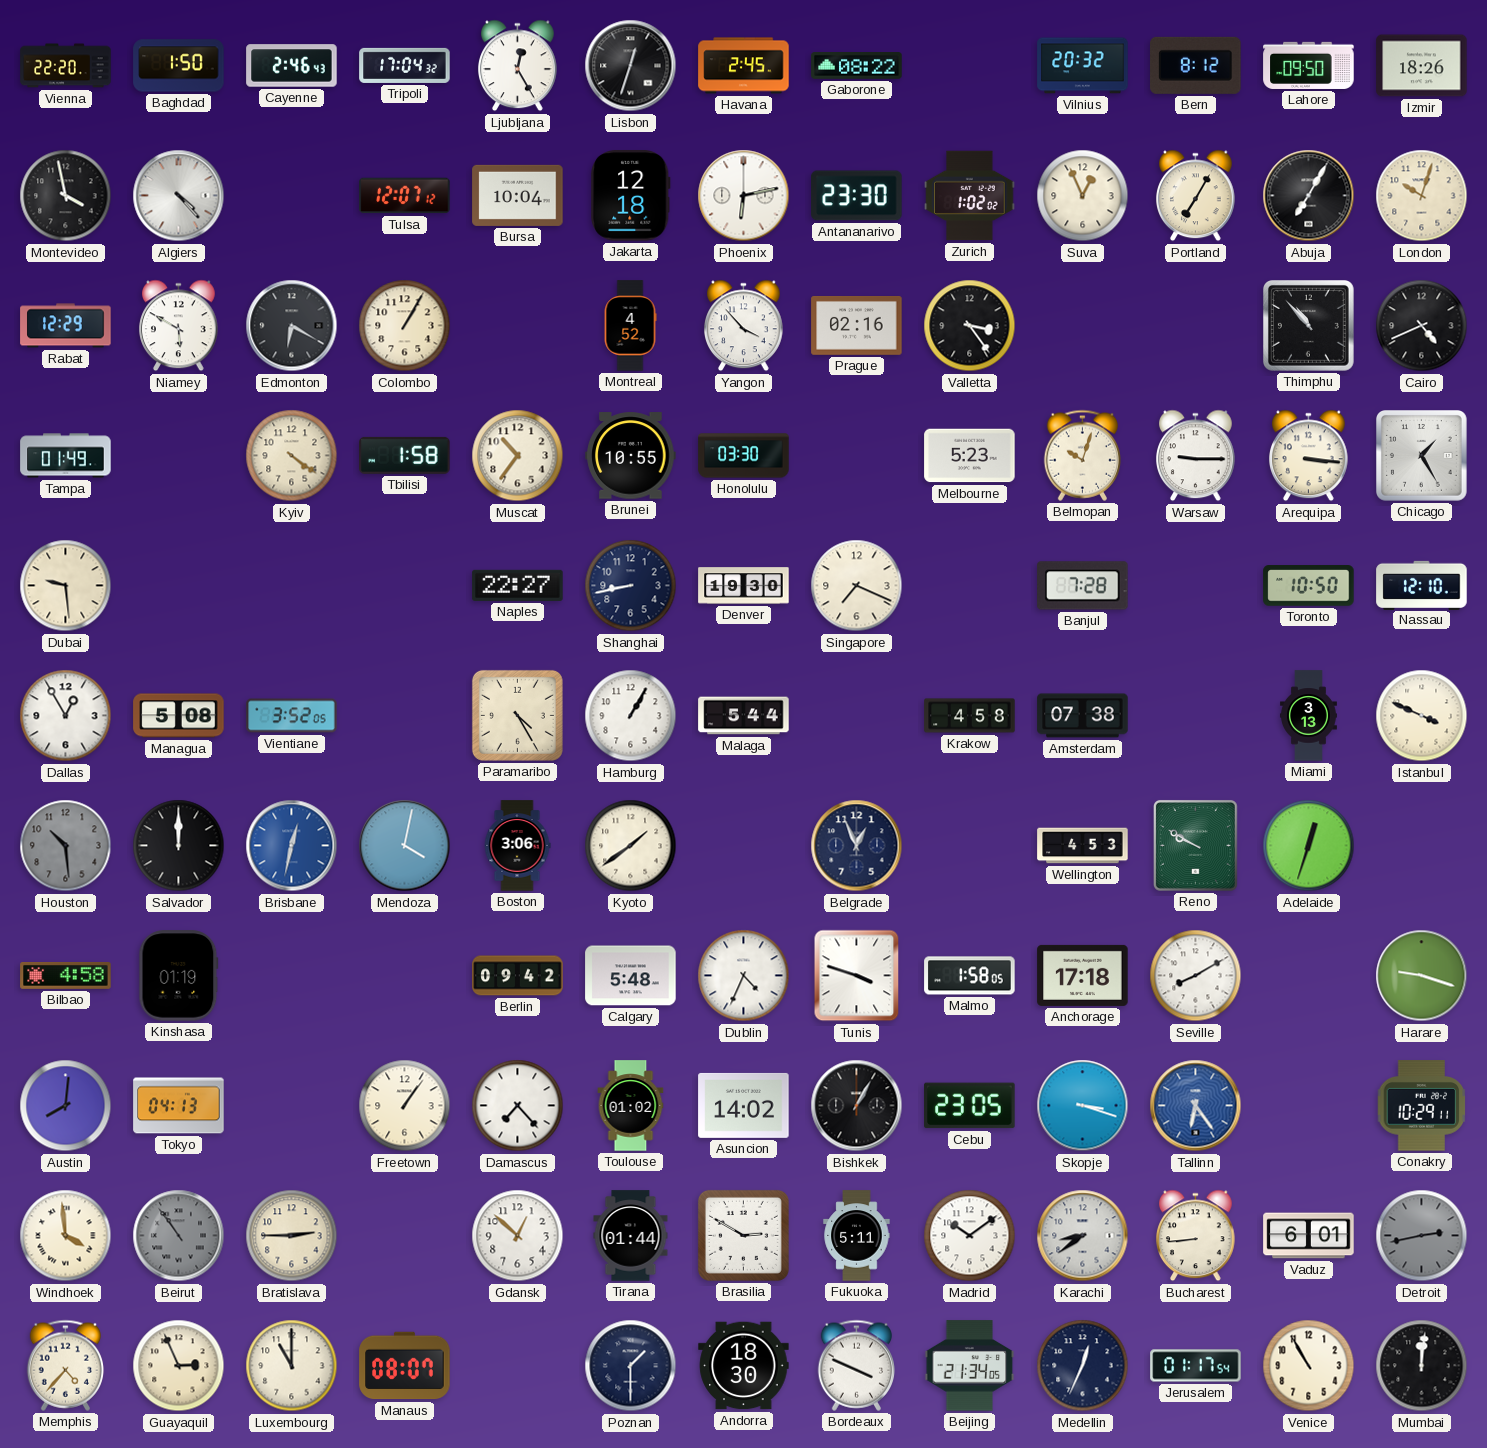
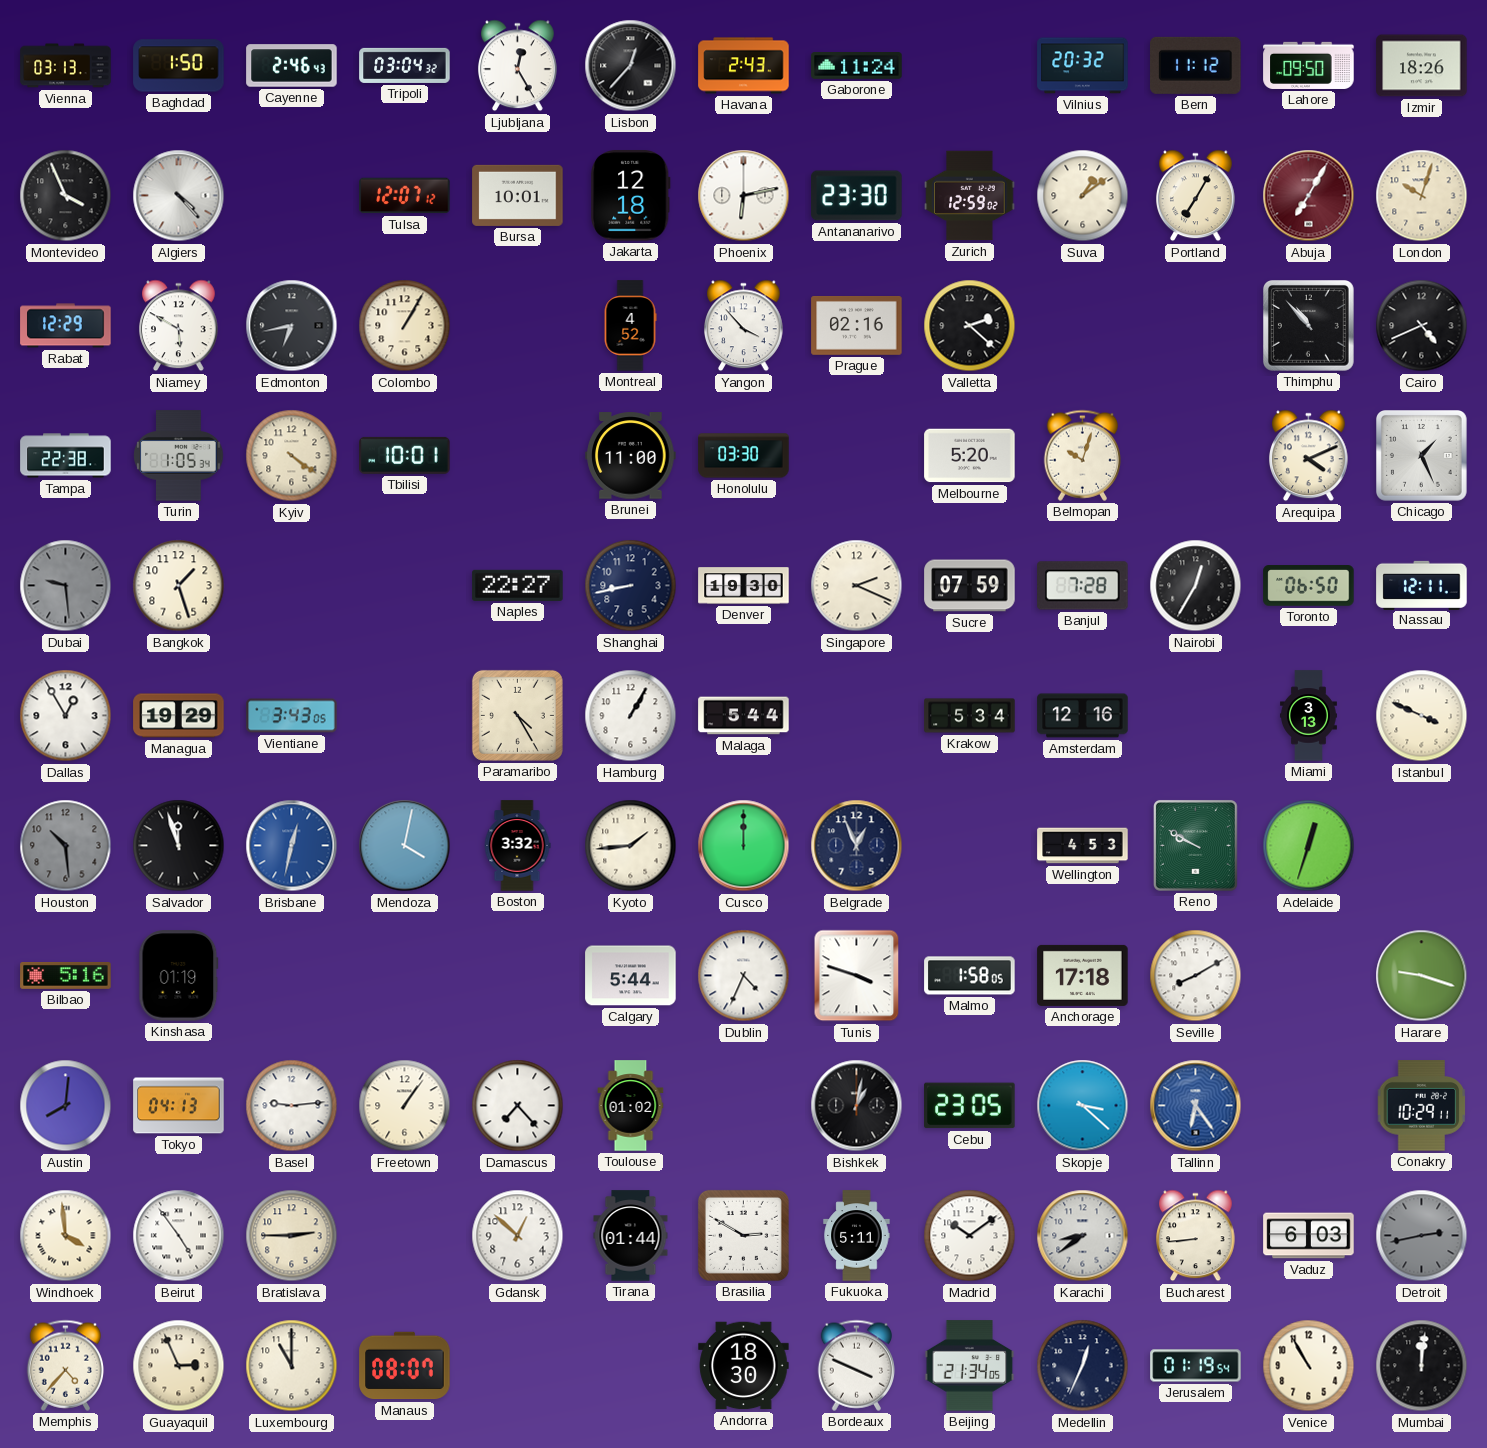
Vienna: 22:20 -> 03:13 (66, 66)
Tripoli: 17:04 -> 03:04 (405, 65)
Lisbon: 12:33 -> 12:37 (631, 66)
Havana: 2:45 -> 2:43 (744, 66)
Gaborone: 08:22 -> 11:24 (857, 66)
Bern: 8:12 -> 11:12 (1196, 65)
Montevideo: 3:58 -> 3:56 (66, 196)
Bursa: 10:04 -> 10:01 (518, 195)
Zurich: 1:02 -> 12:59 (970, 196)
Suva: 12:56 -> 1:09 (1083, 196)
Abuja dial: black -> burgundy (1309, 196)
Edmonton: 6:20 -> 6:43 (292, 326)
Valletta: 3:24 -> 2:22 (970, 326)
Tampa: 01:49 -> 22:38 (66, 456)
Turin: none -> 1:05 (179, 456)
Tbilisi: 1:58 -> 10:01 (405, 455)
Muscat: 10:36 -> none (518, 456)
Brunei: 10:55 -> 11:00 (631, 456)
Melbourne: 5:23 -> 5:20 (970, 456)
Warsaw: 9:15 -> none (1196, 456)
Arequipa: 3:16 -> 4:11 (1309, 456)
Chicago: 1:25 -> 1:26 (1422, 456)
Dubai dial: cream -> grey (66, 586)
Bangkok: none -> 1:27 (179, 586)
Singapore: 7:19 -> 2:19 (857, 586)
Sucre: none -> 07:59 (970, 586)
Nairobi: none -> 12:35 (1196, 586)
Toronto: 10:50 -> 06:50 (1309, 586)
Nassau: 12:10 -> 12:11 (1422, 585)
Managua: 5:08 -> 19:29 (179, 716)
Vientiane: 3:52 -> 3:43 (292, 716)
Krakow: 4:58 -> 5:34 (970, 716)
Amsterdam: 07:38 -> 12:16 (1083, 716)
Salvador: 12:00 -> 11:57 (179, 846)
Boston: 3:06 -> 3:32 (517, 846)
Kyoto: 1:39 -> 1:44 (631, 846)
Cusco: none -> 12:00 (744, 846)
Bilbao: 4:58 -> 5:16 (66, 976)
Berlin: 09:42 -> none (518, 976)
Calgary: 5:48 -> 5:44 (631, 976)
Basel: none -> 9:14 (292, 1106)
Asuncion: 14:02 -> none (744, 1105)
Bishkek: 1:05 -> 1:02 (857, 1106)
Skopje: 3:18 -> 3:22 (1083, 1106)
Beirut: 10:54 -> 4:54 (179, 1236)
Beirut dial: grey -> white (179, 1236)
Vaduz: 6:01 -> 6:03 (1309, 1236)
Poznan: 1:30 -> none (631, 1366)
Jerusalem: 01:17 -> 01:19 (1196, 1366)
